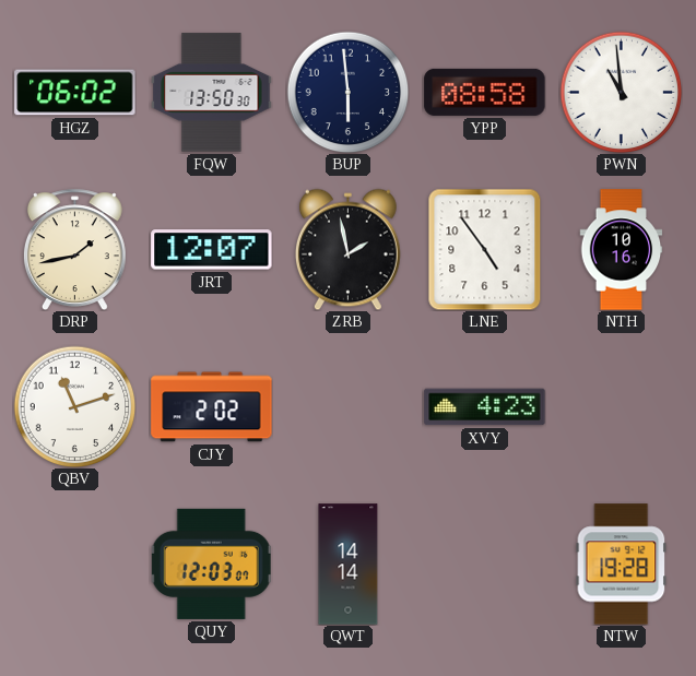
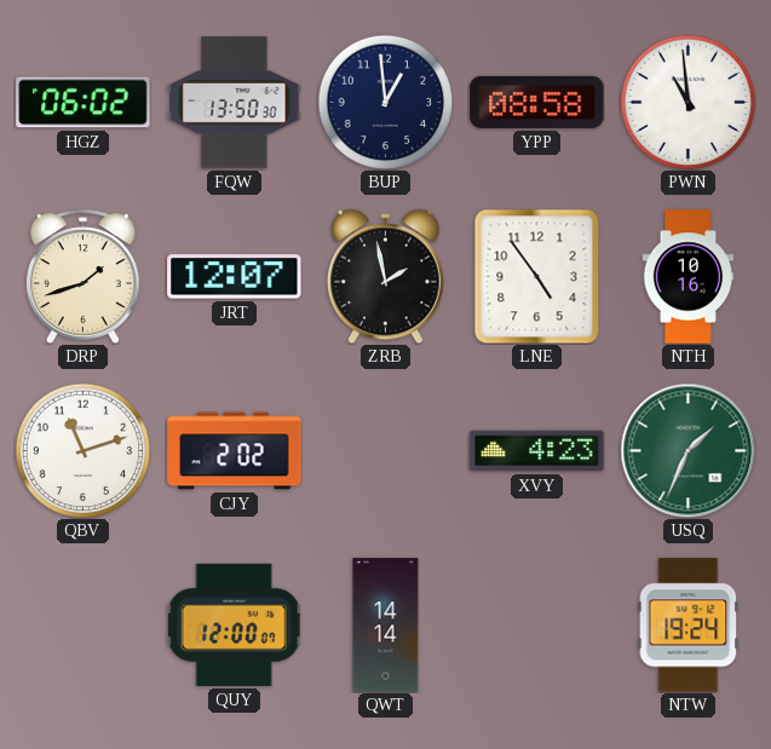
BUP: 5:59 -> 12:59 (385, 102)
DRP: 1:43 -> 1:42 (82, 276)
USQ: none -> 1:34 (687, 450)
QUY: 12:03 -> 12:00 (234, 624)
NTW: 19:28 -> 19:24 (689, 626)
